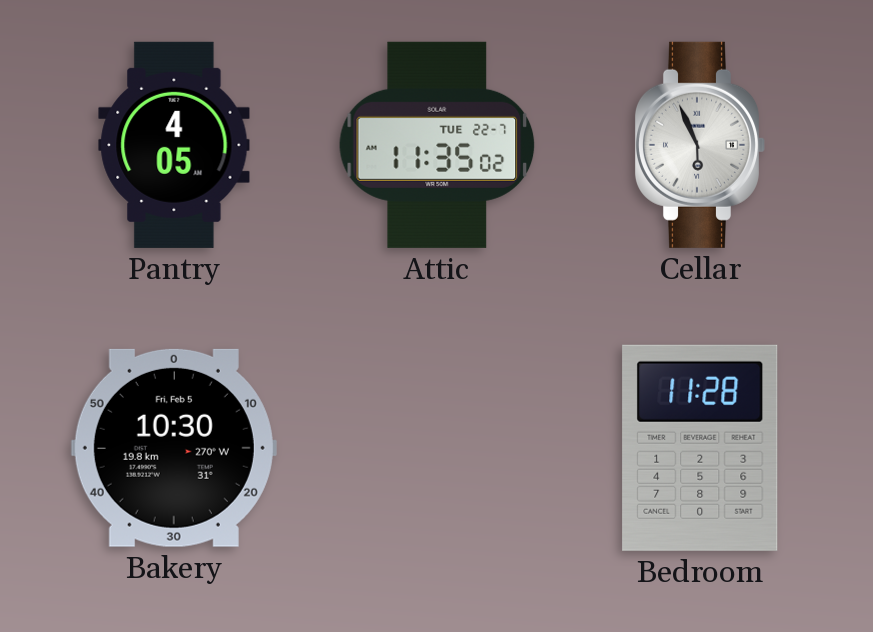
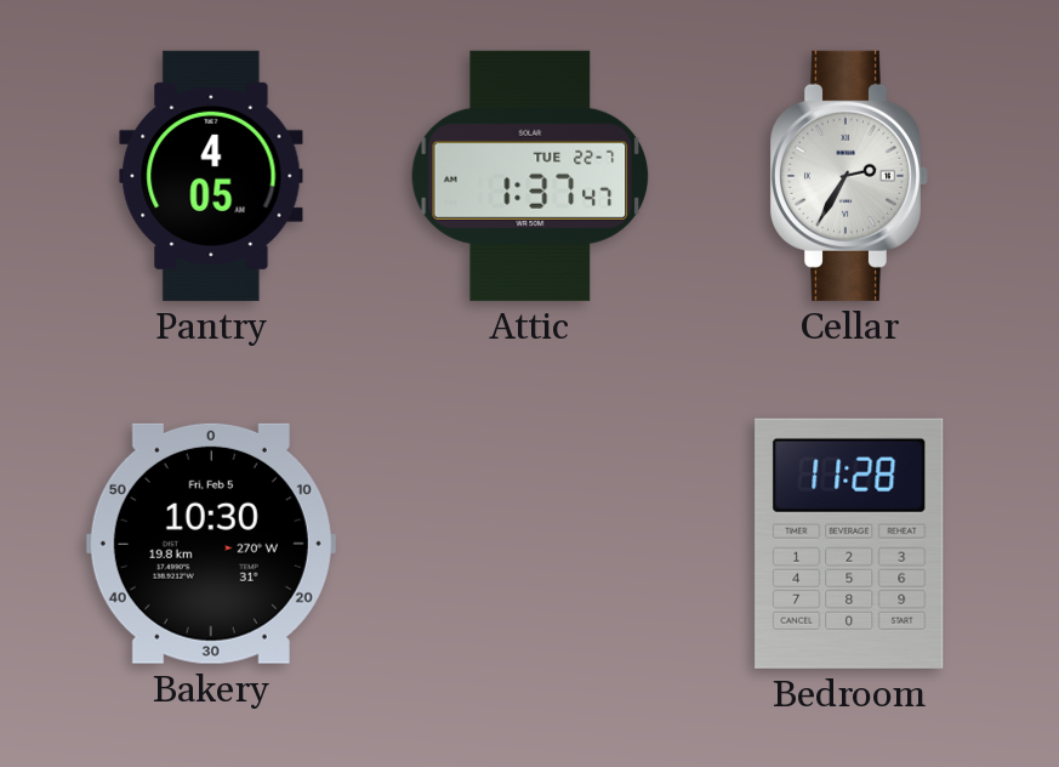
Attic: 11:35 -> 1:37 (530, 176)
Cellar: 5:56 -> 2:35 (848, 176)
